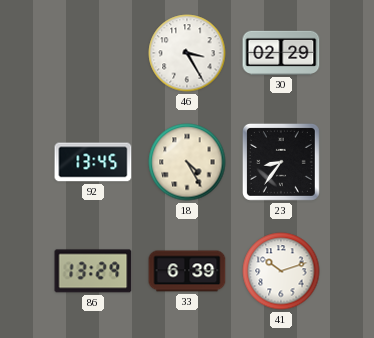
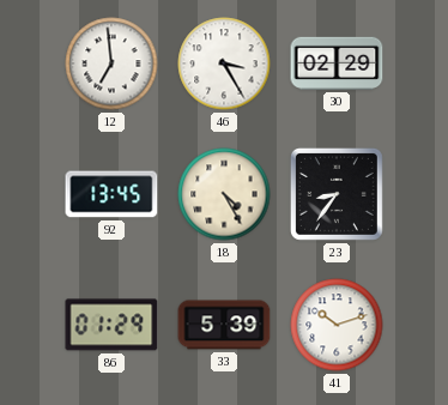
12: none -> 6:59 (111, 64)
86: 13:29 -> 01:29 (111, 325)
33: 6:39 -> 5:39 (224, 325)
